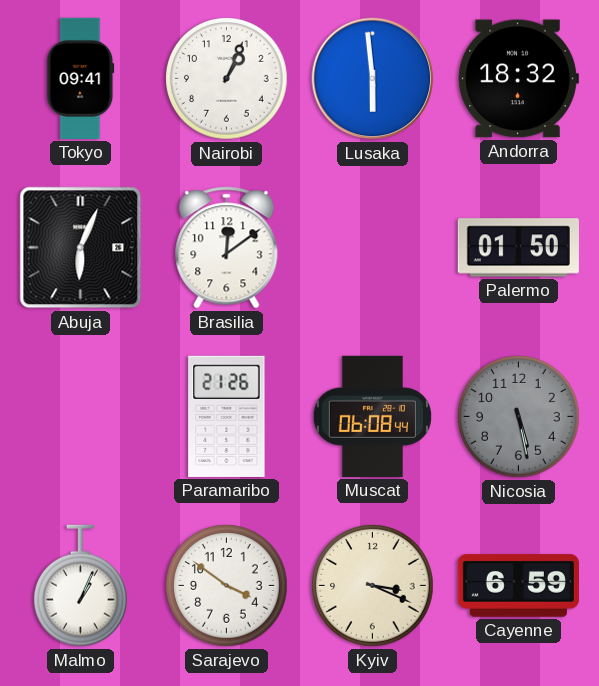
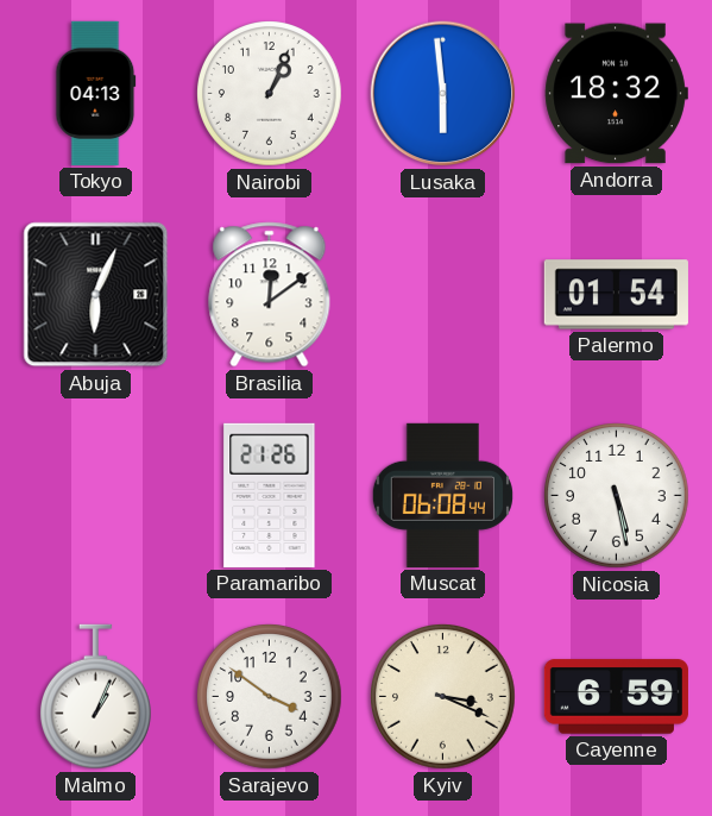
Tokyo: 09:41 -> 04:13 (96, 93)
Palermo: 01:50 -> 01:54 (616, 295)
Nicosia dial: grey -> white (617, 496)
